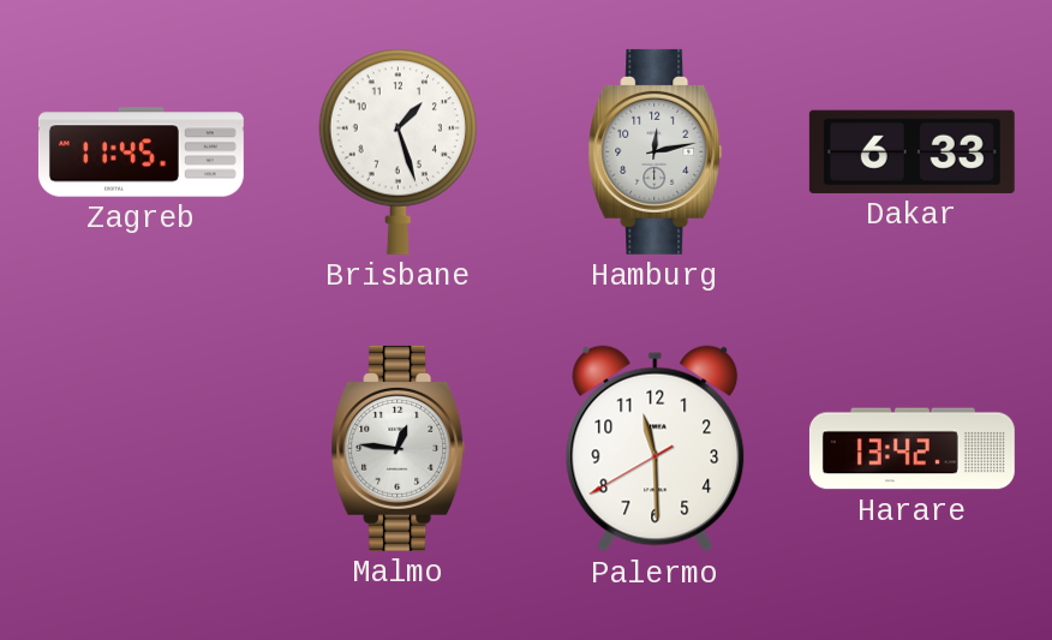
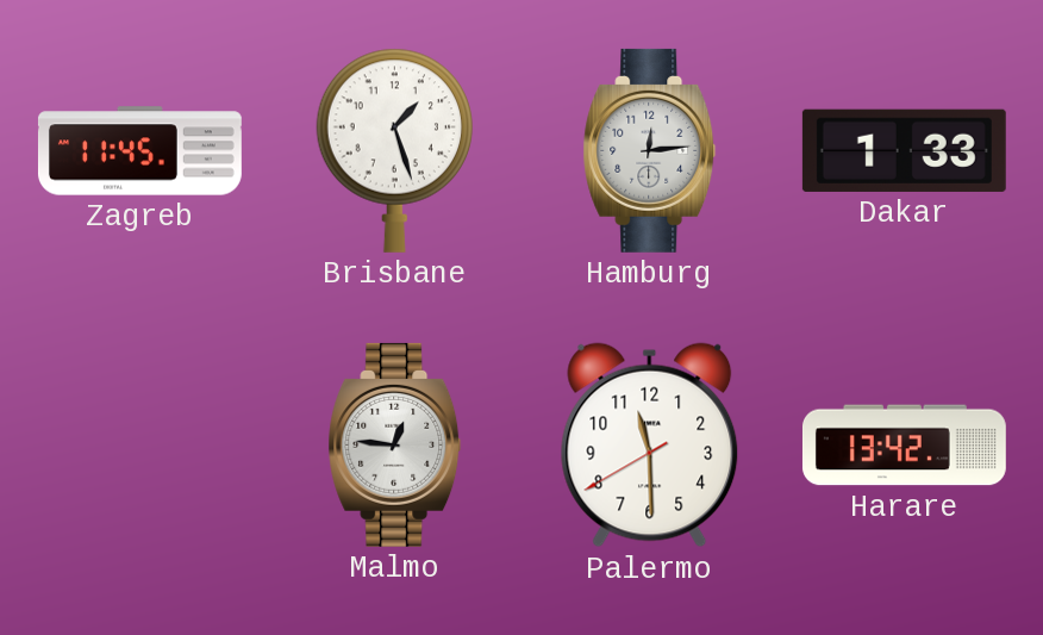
Hamburg: 12:13 -> 12:14 (650, 150)
Dakar: 6:33 -> 1:33 (904, 150)
